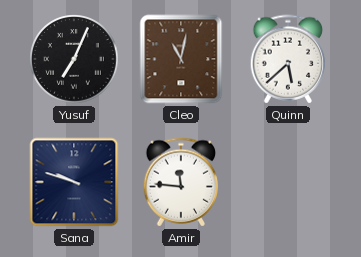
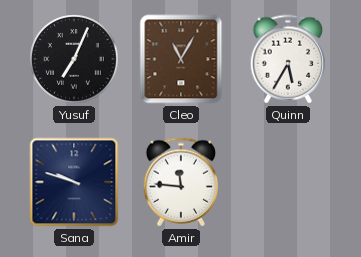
Cleo: 11:02 -> 11:05 (181, 59)
Quinn: 5:38 -> 5:35 (288, 59)
